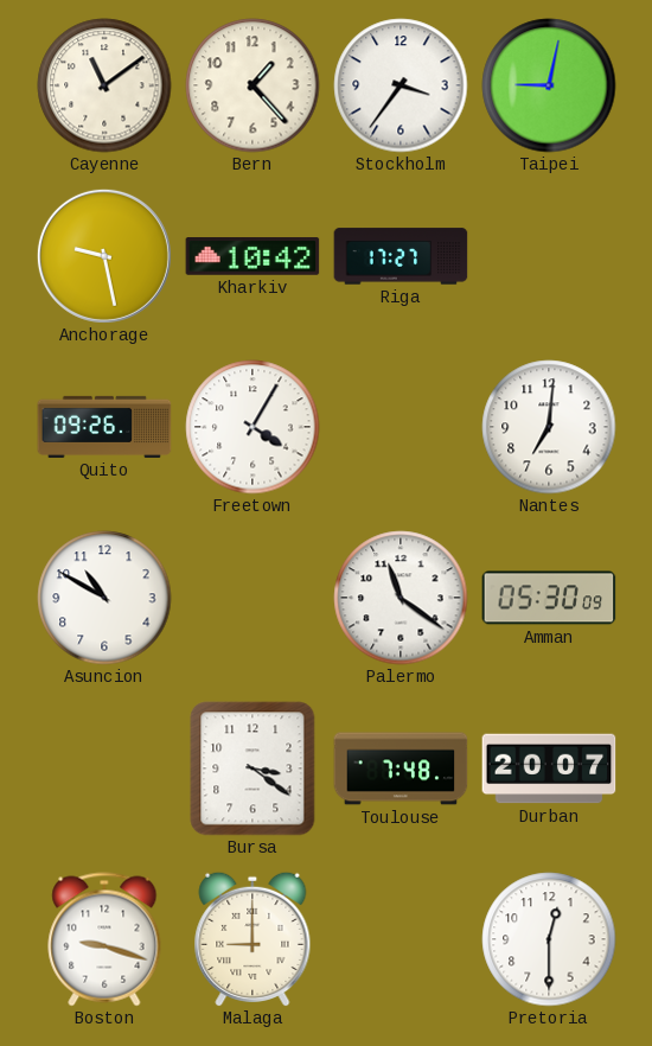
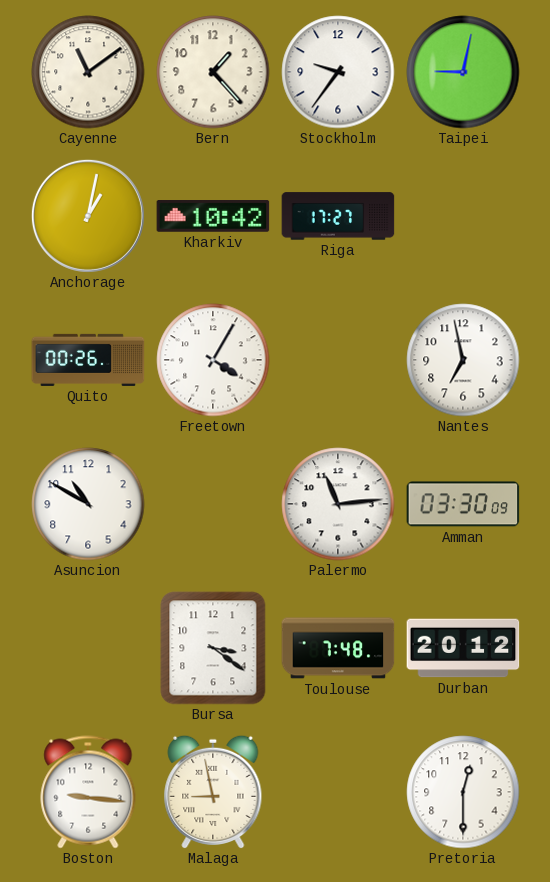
Stockholm: 3:36 -> 9:36 (338, 72)
Anchorage: 9:28 -> 1:02 (88, 216)
Quito: 09:26 -> 00:26 (88, 360)
Nantes: 7:01 -> 6:58 (463, 360)
Palermo: 11:21 -> 11:14 (338, 504)
Amman: 05:30 -> 03:30 (463, 504)
Durban: 20:07 -> 20:12 (463, 648)
Boston: 9:18 -> 9:16 (88, 792)
Malaga: 9:00 -> 8:58 (213, 792)
